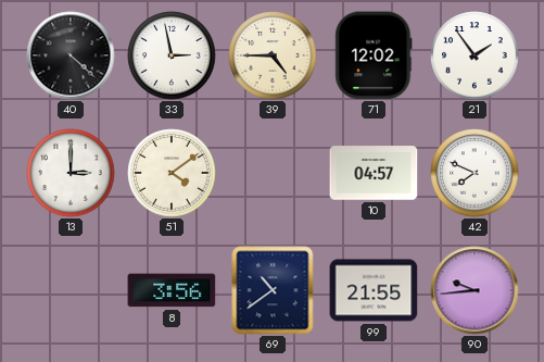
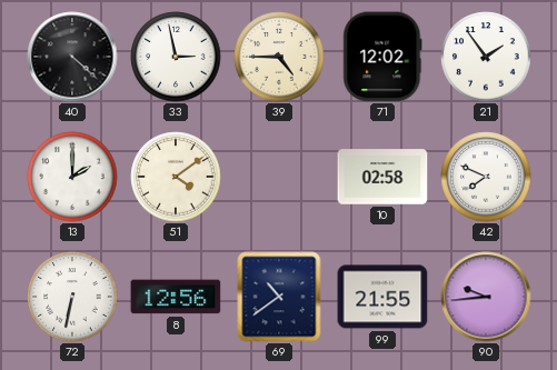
13: 3:00 -> 2:00 (72, 177)
10: 04:57 -> 02:58 (382, 177)
72: none -> 6:32 (72, 297)
8: 3:56 -> 12:56 (176, 297)
